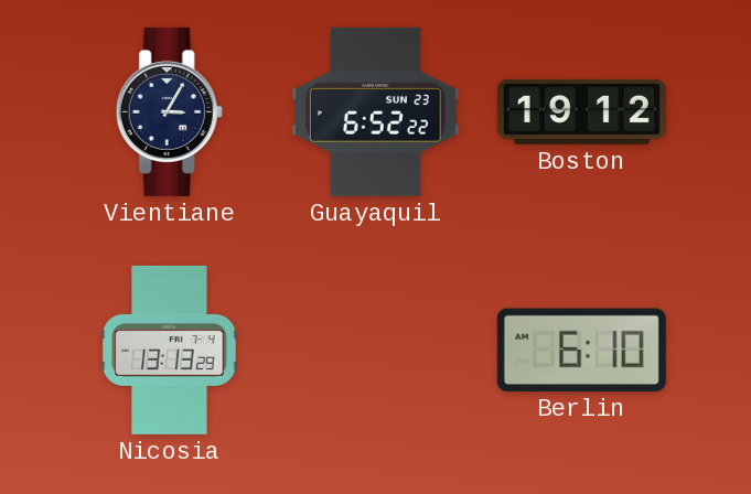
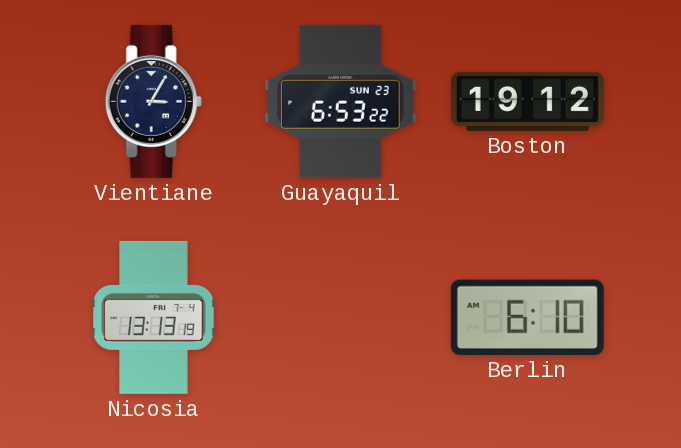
Guayaquil: 6:52 -> 6:53 (341, 101)
Nicosia: 13:13:29 -> 13:13:19 (154, 317)
